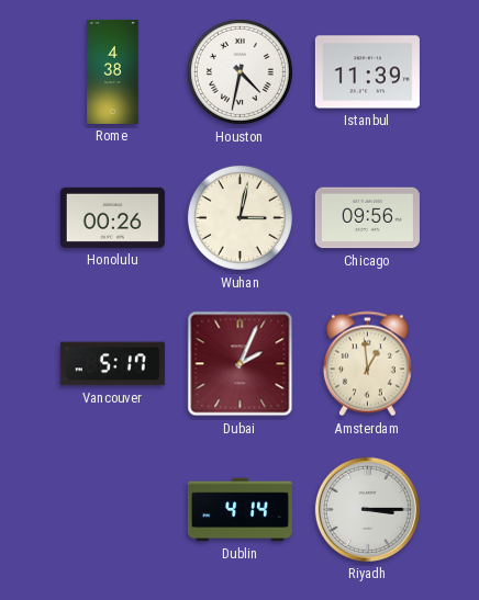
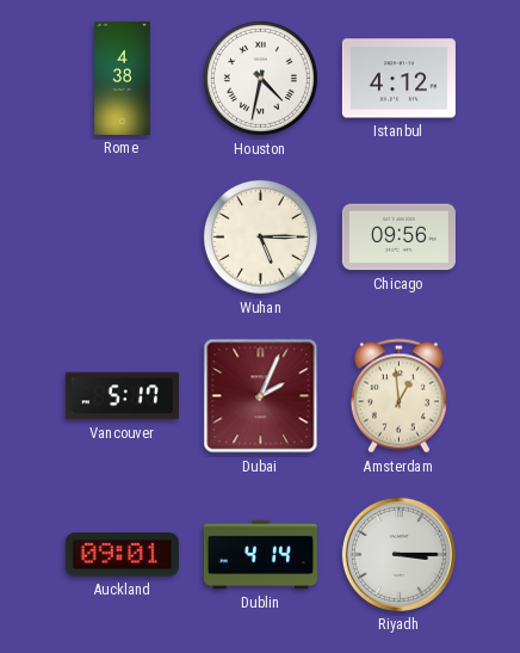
Istanbul: 11:39 -> 4:12 (398, 79)
Honolulu: 00:26 -> none (112, 217)
Wuhan: 3:02 -> 5:15 (260, 236)
Auckland: none -> 09:01 (122, 555)
